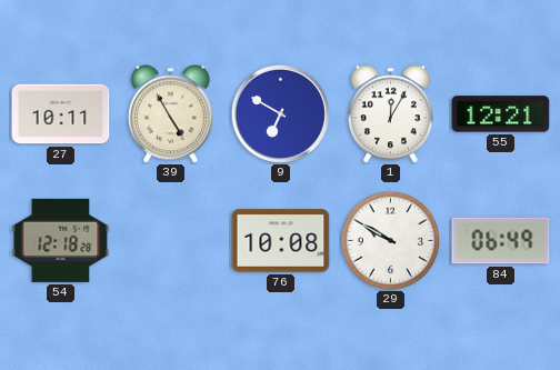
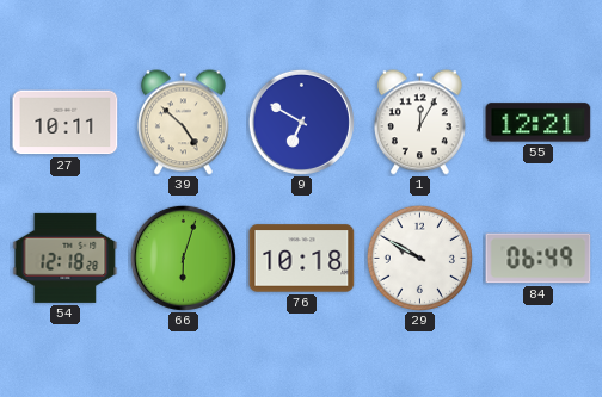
39: 4:55 -> 4:52 (183, 123)
66: none -> 6:03 (183, 258)
76: 10:08 -> 10:18 (302, 259)
